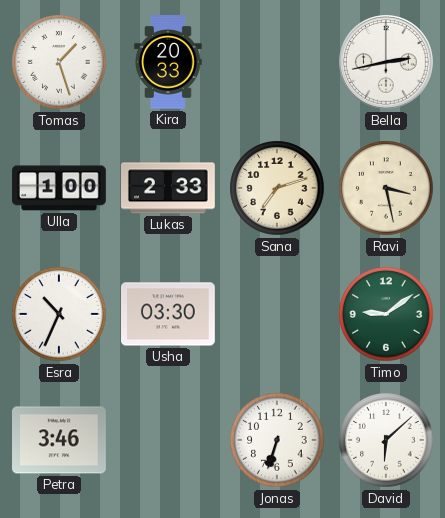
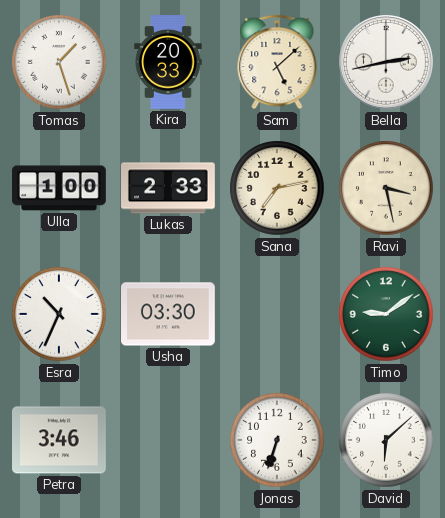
Sam: none -> 5:08 (277, 62)
Sana: 7:12 -> 7:13 (277, 188)
